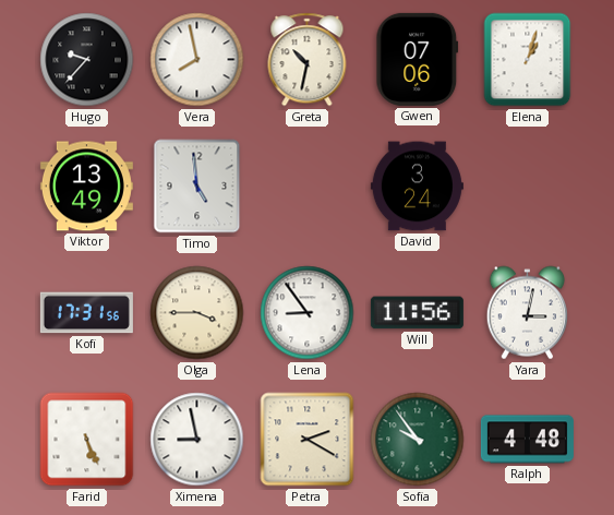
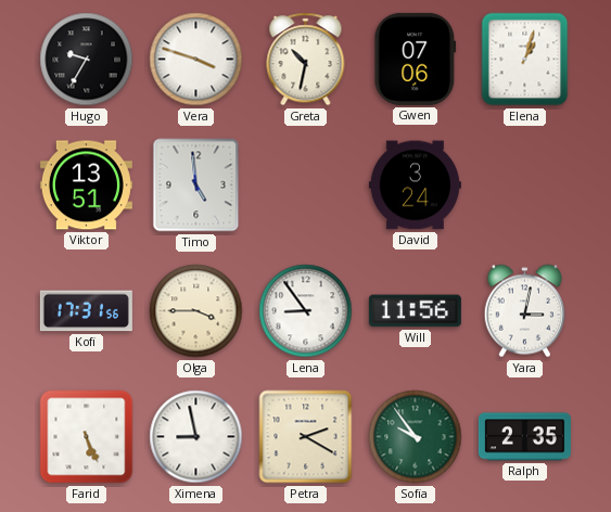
Hugo: 9:37 -> 9:35 (87, 60)
Vera: 7:58 -> 3:48 (196, 60)
Viktor: 13:49 -> 13:51 (86, 185)
Ralph: 4:48 -> 2:35 (524, 437)
